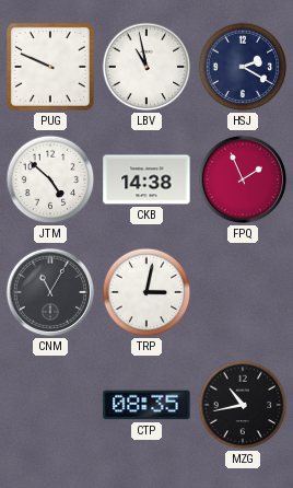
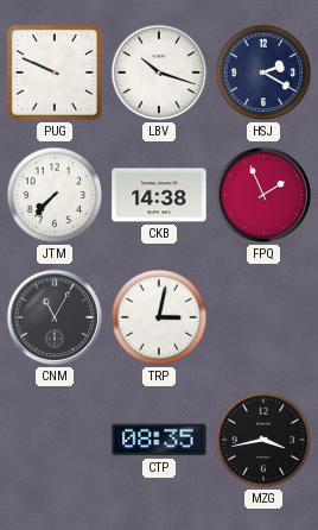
LBV: 10:58 -> 10:18 (159, 72)
JTM: 4:52 -> 7:37 (55, 195)
MZG: 10:43 -> 3:43 (263, 440)
